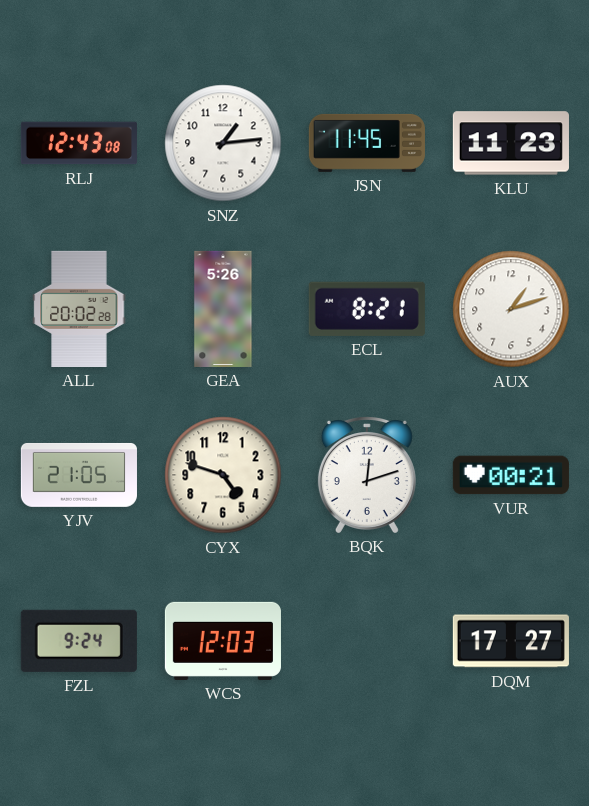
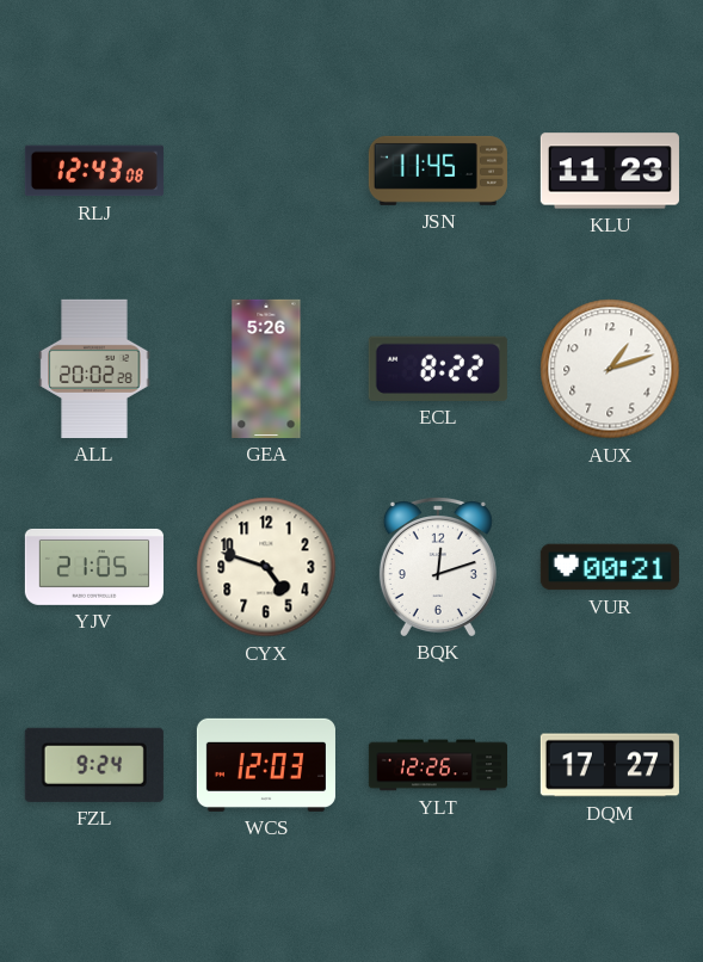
SNZ: 1:14 -> none (223, 143)
ECL: 8:21 -> 8:22 (438, 369)
YLT: none -> 12:26 (437, 765)
